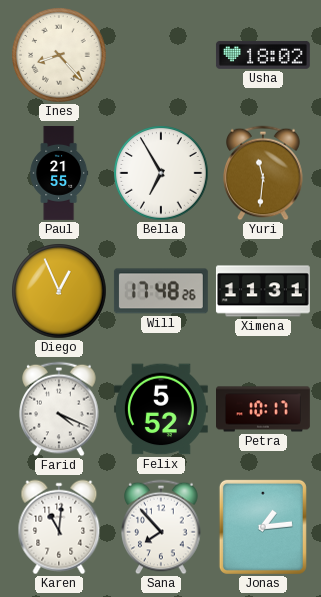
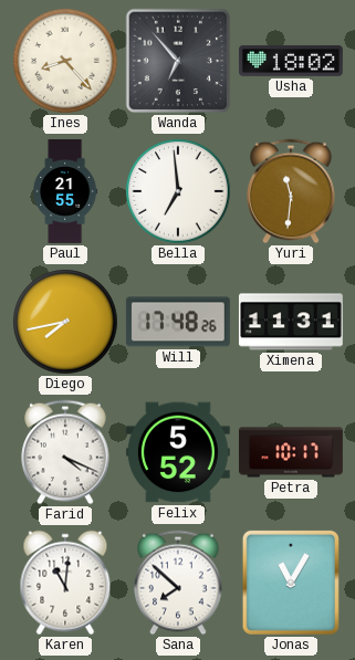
Wanda: none -> 6:53 (178, 61)
Bella: 6:55 -> 6:59 (178, 191)
Diego: 12:56 -> 7:43 (65, 322)
Sana: 7:53 -> 7:52 (178, 583)
Jonas: 1:14 -> 11:05 (291, 583)
